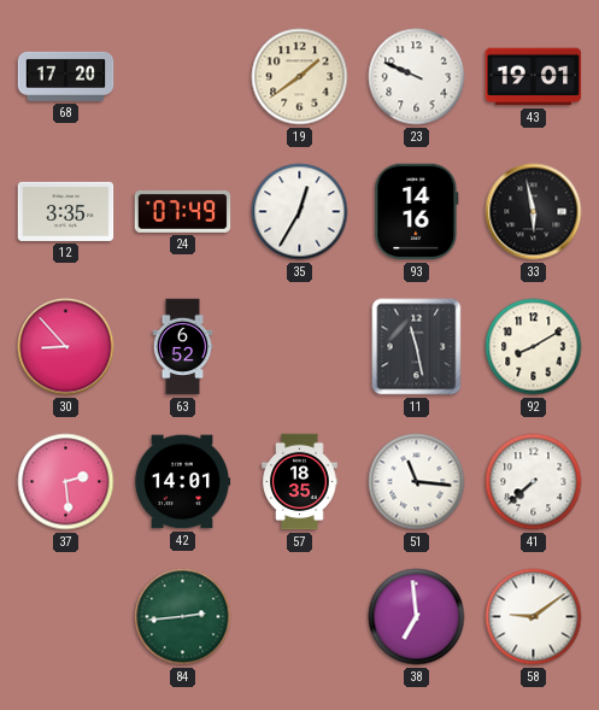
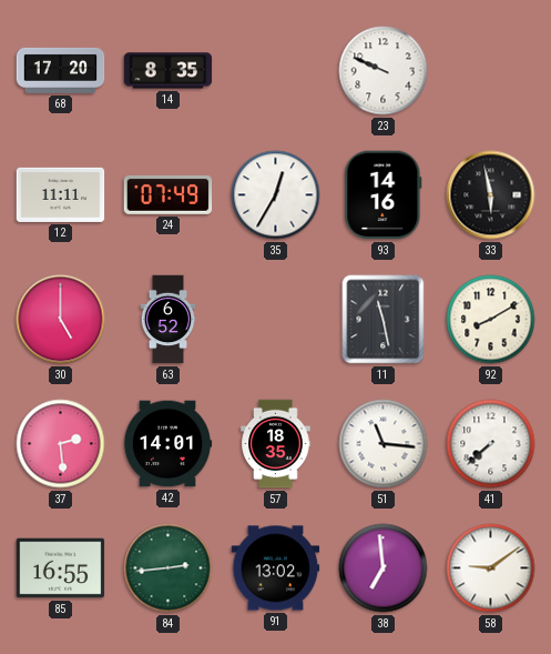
14: none -> 8:35 (169, 71)
19: 1:39 -> none (300, 77)
43: 19:01 -> none (534, 77)
12: 3:35 -> 11:11 (61, 194)
30: 8:53 -> 5:00 (61, 320)
85: none -> 16:55 (61, 569)
91: none -> 13:02 (276, 569)
